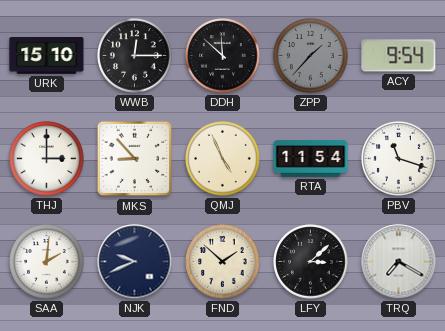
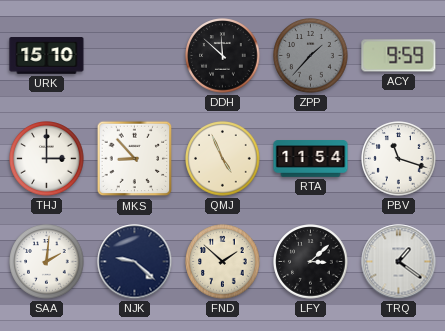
WWB: 12:15 -> none (135, 56)
ACY: 9:54 -> 9:59 (399, 56)
NJK: 9:41 -> 9:22 (135, 262)
TRQ: 7:20 -> 1:21 (399, 262)
